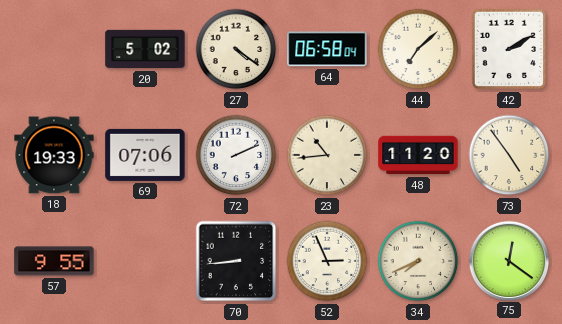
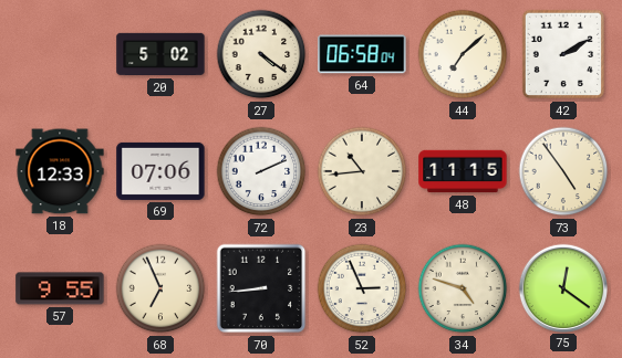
18: 19:33 -> 12:33 (60, 171)
48: 11:20 -> 11:15 (463, 171)
68: none -> 6:56 (160, 288)
34: 7:41 -> 4:48 (463, 288)
